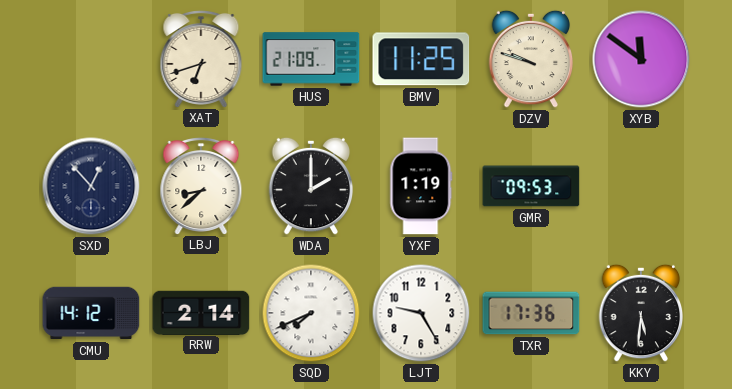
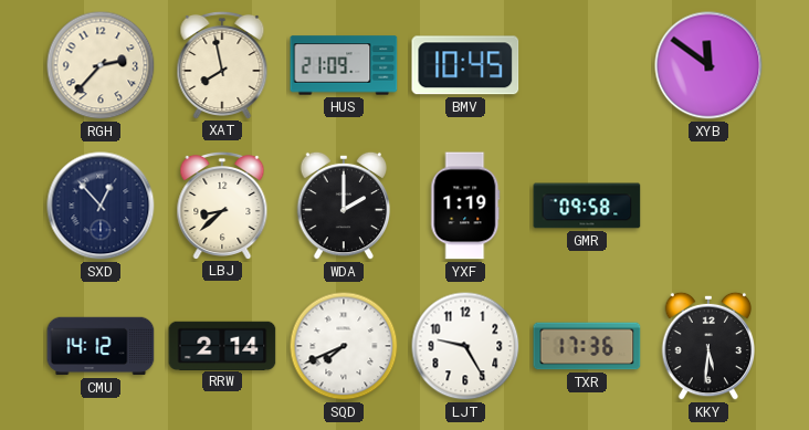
RGH: none -> 2:37 (101, 65)
XAT: 6:42 -> 7:58 (222, 64)
BMV: 11:25 -> 10:45 (465, 65)
DZV: 9:48 -> none (531, 59)
GMR: 09:53 -> 09:58 (587, 206)
